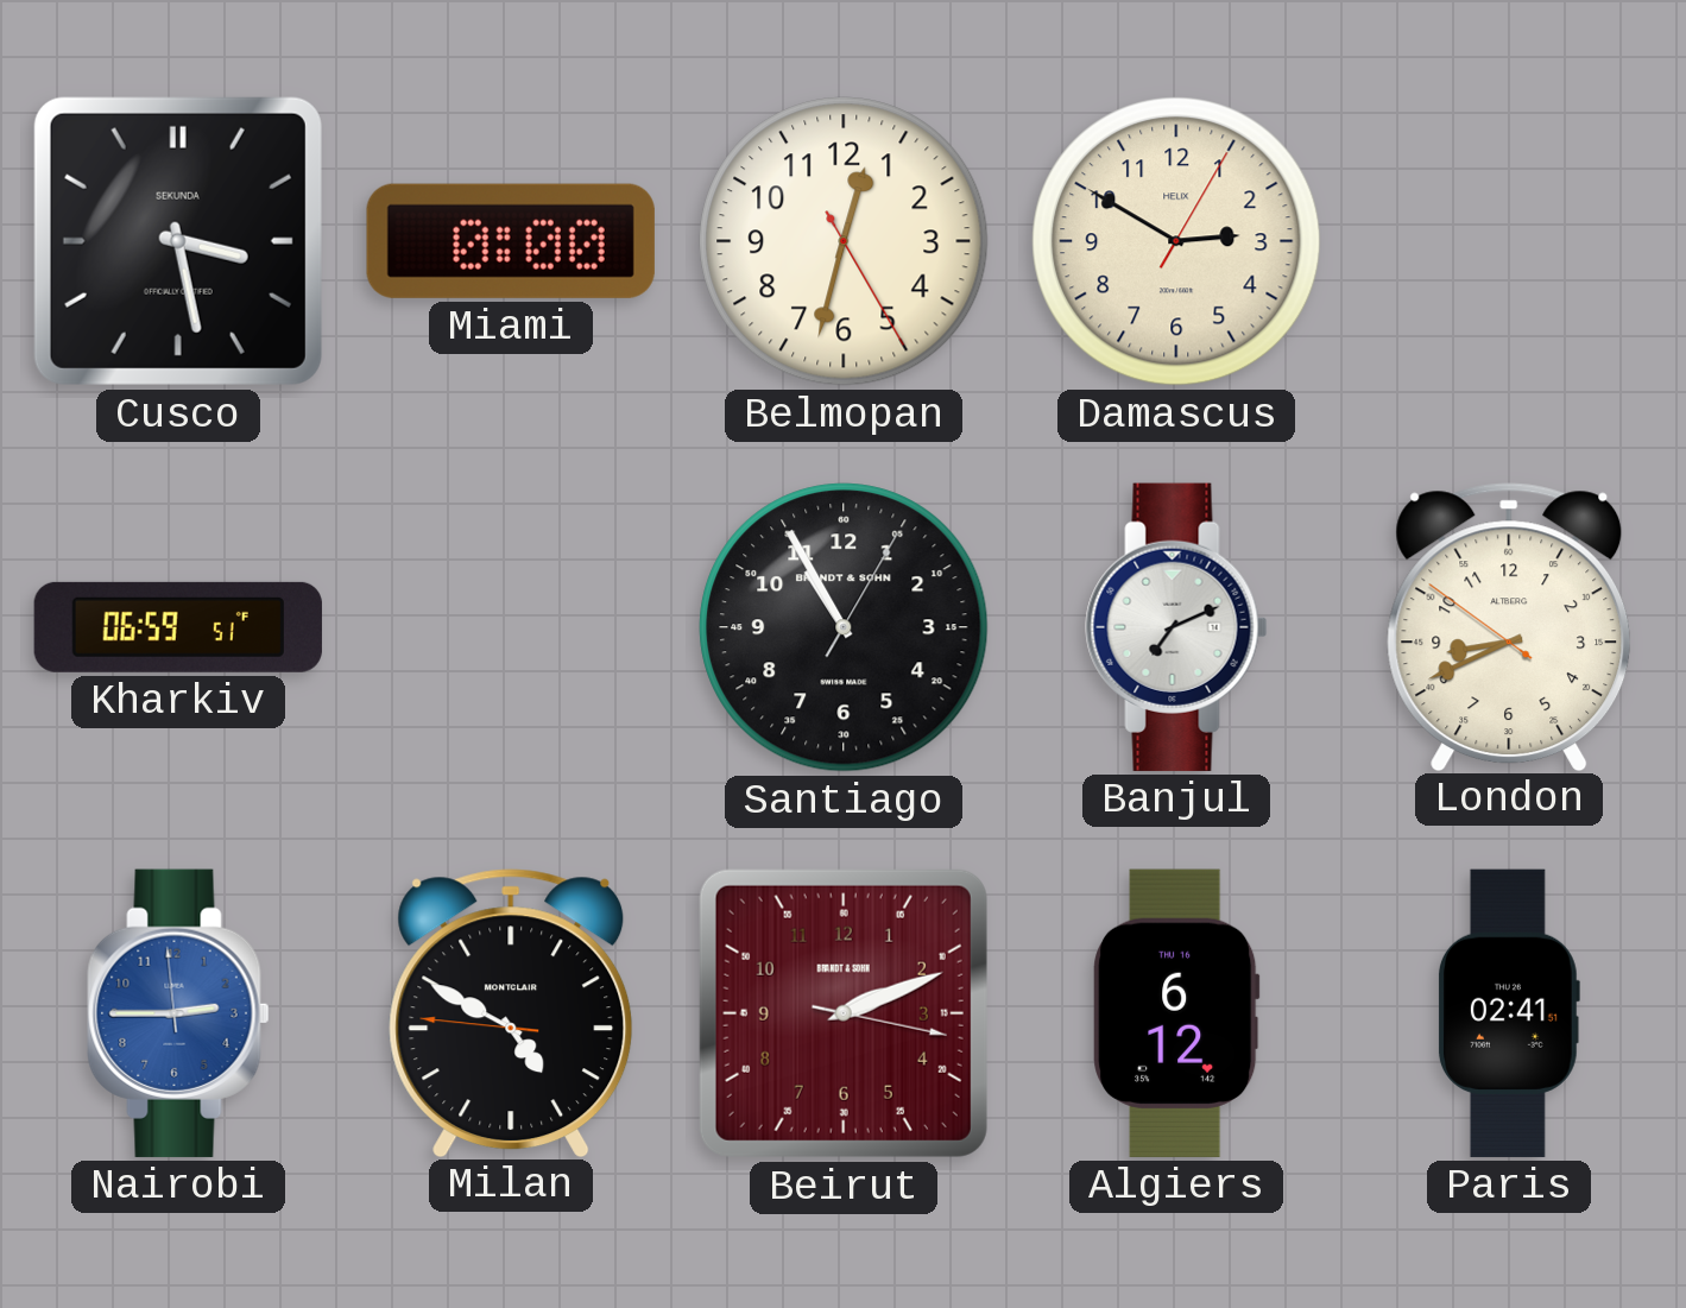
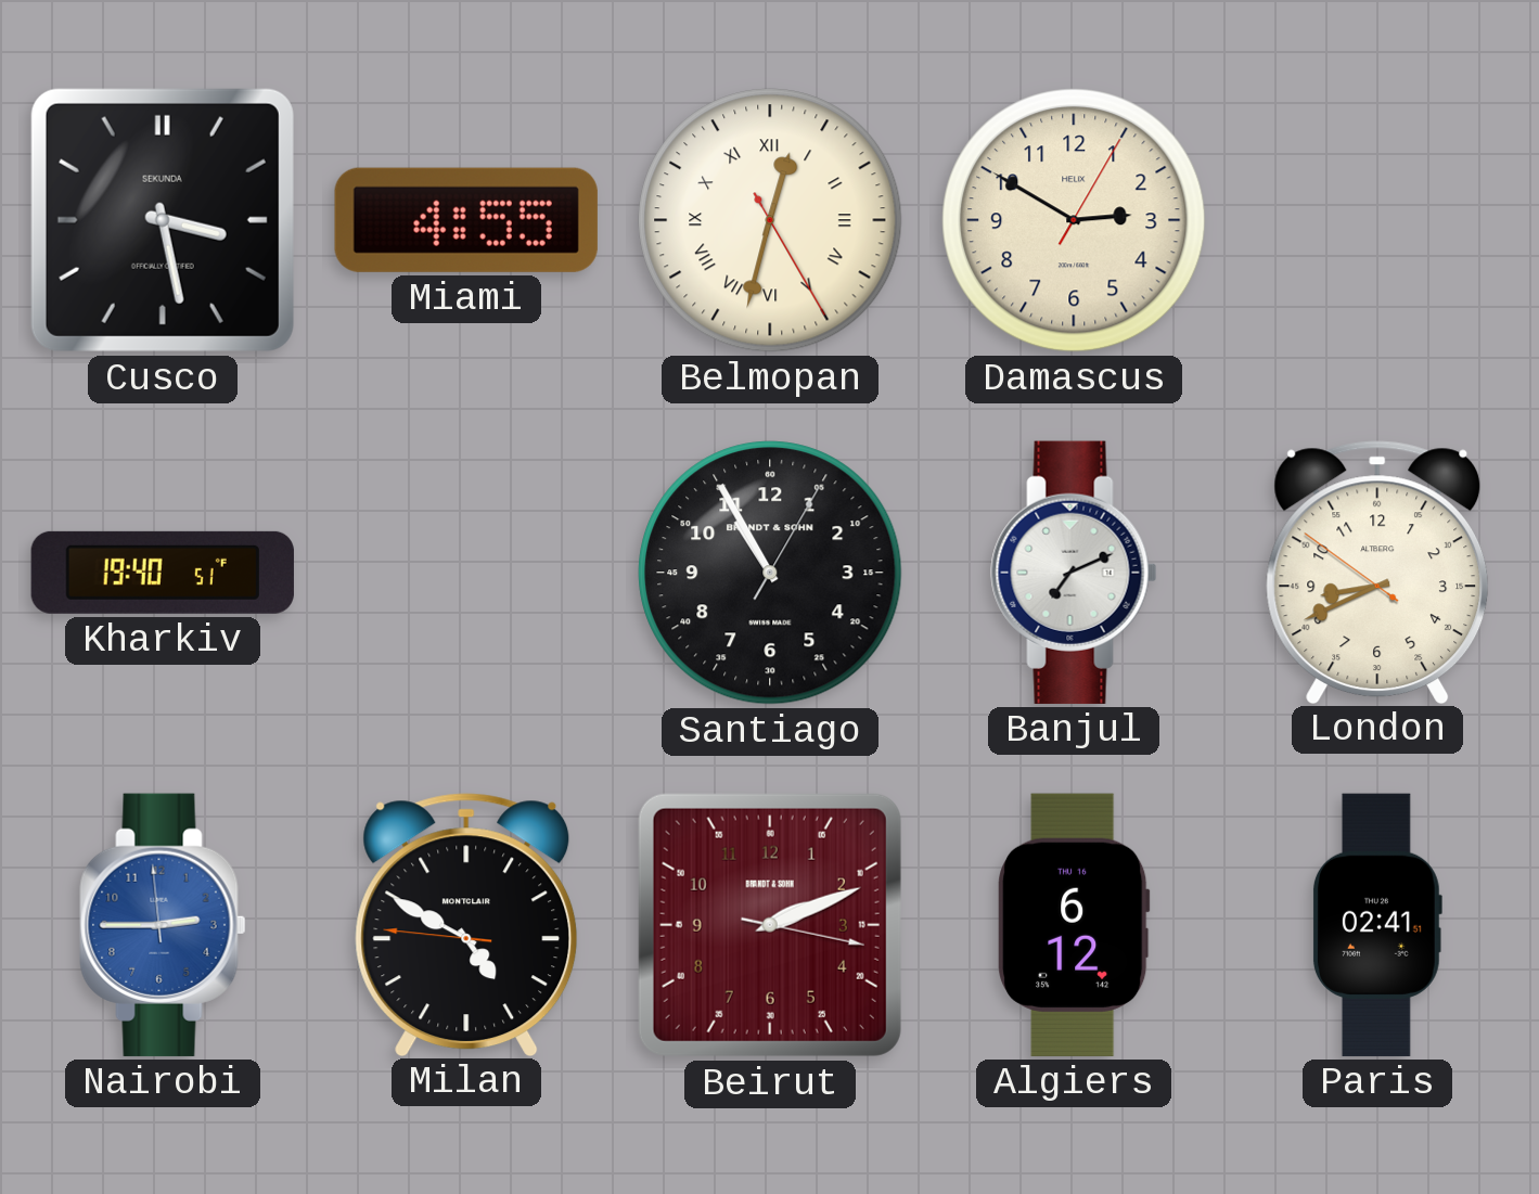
Miami: 0:00 -> 4:55 (466, 220)
Belmopan numerals: Arabic -> Roman (770, 220)
Kharkiv: 06:59 -> 19:40 (163, 573)
